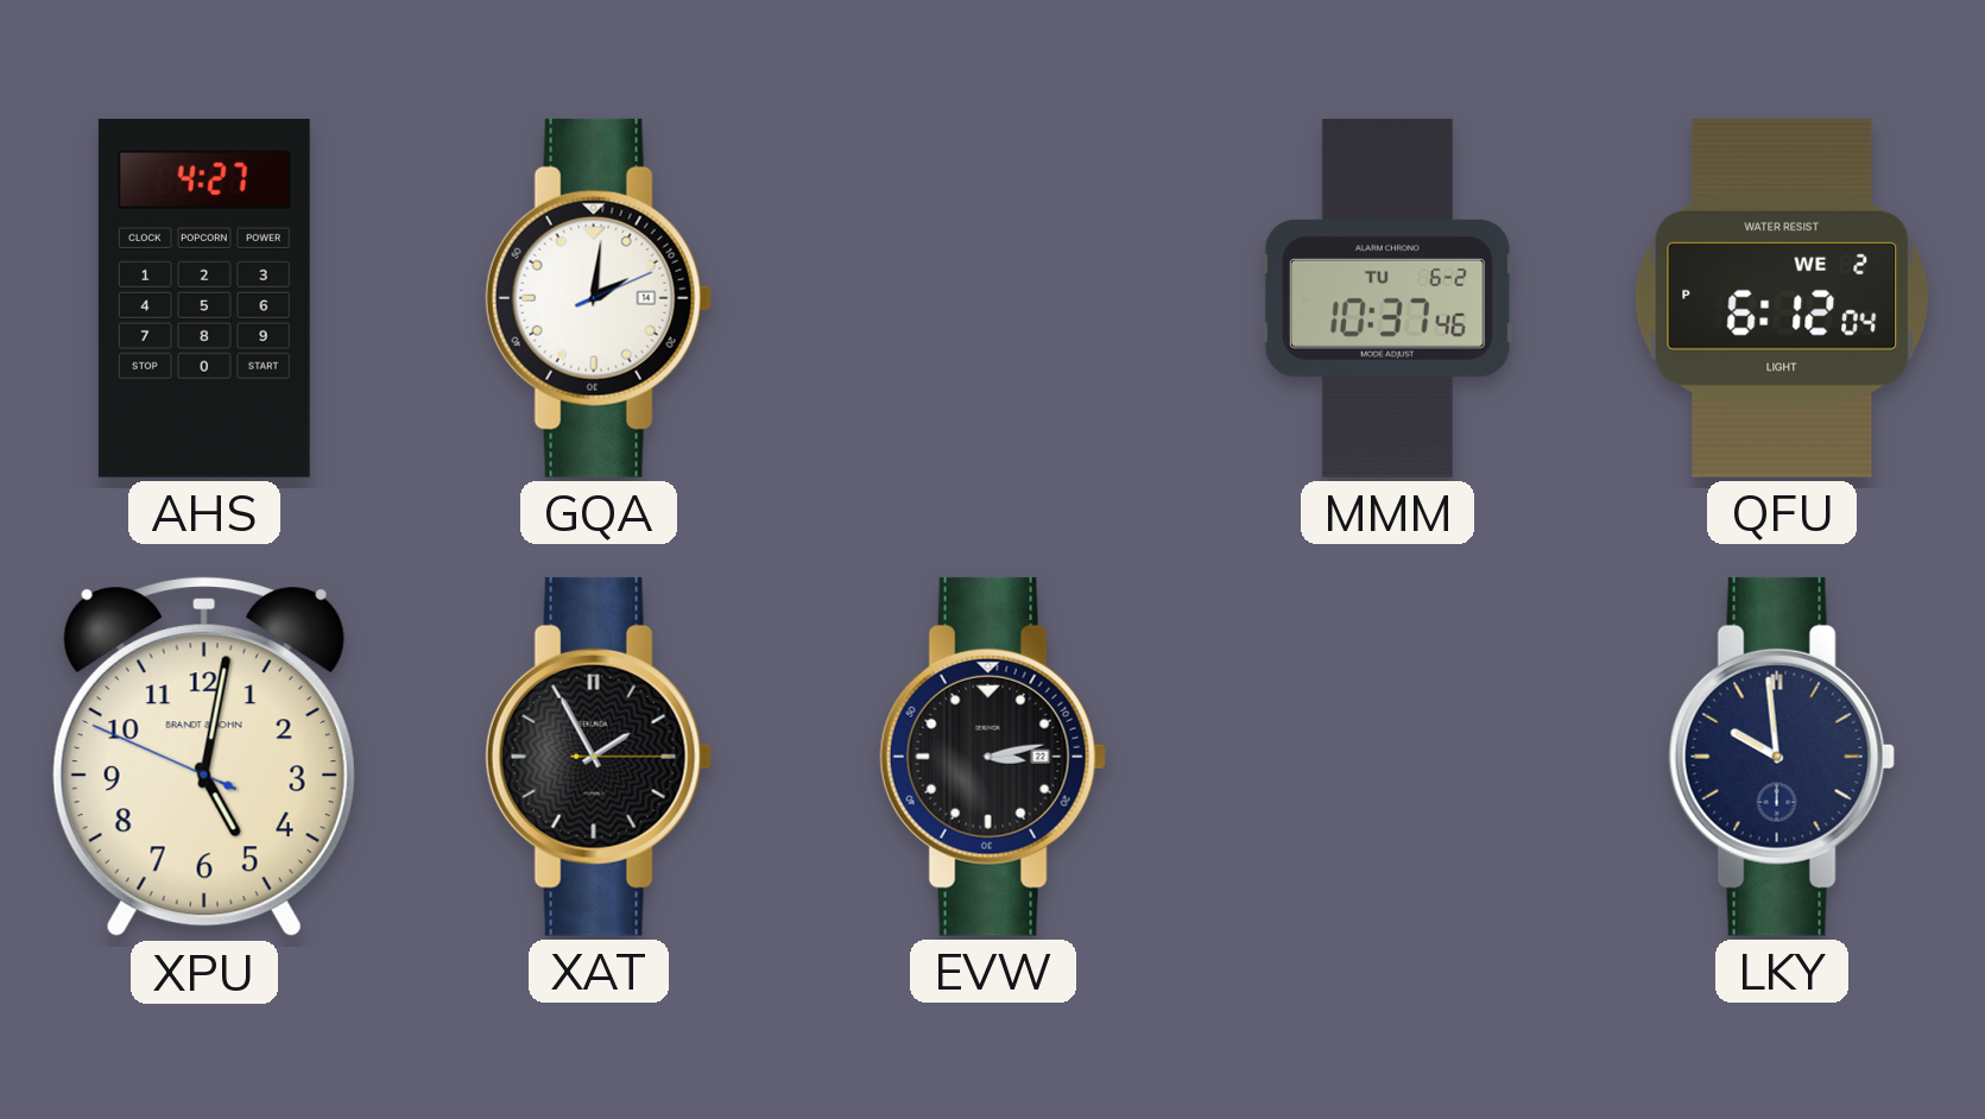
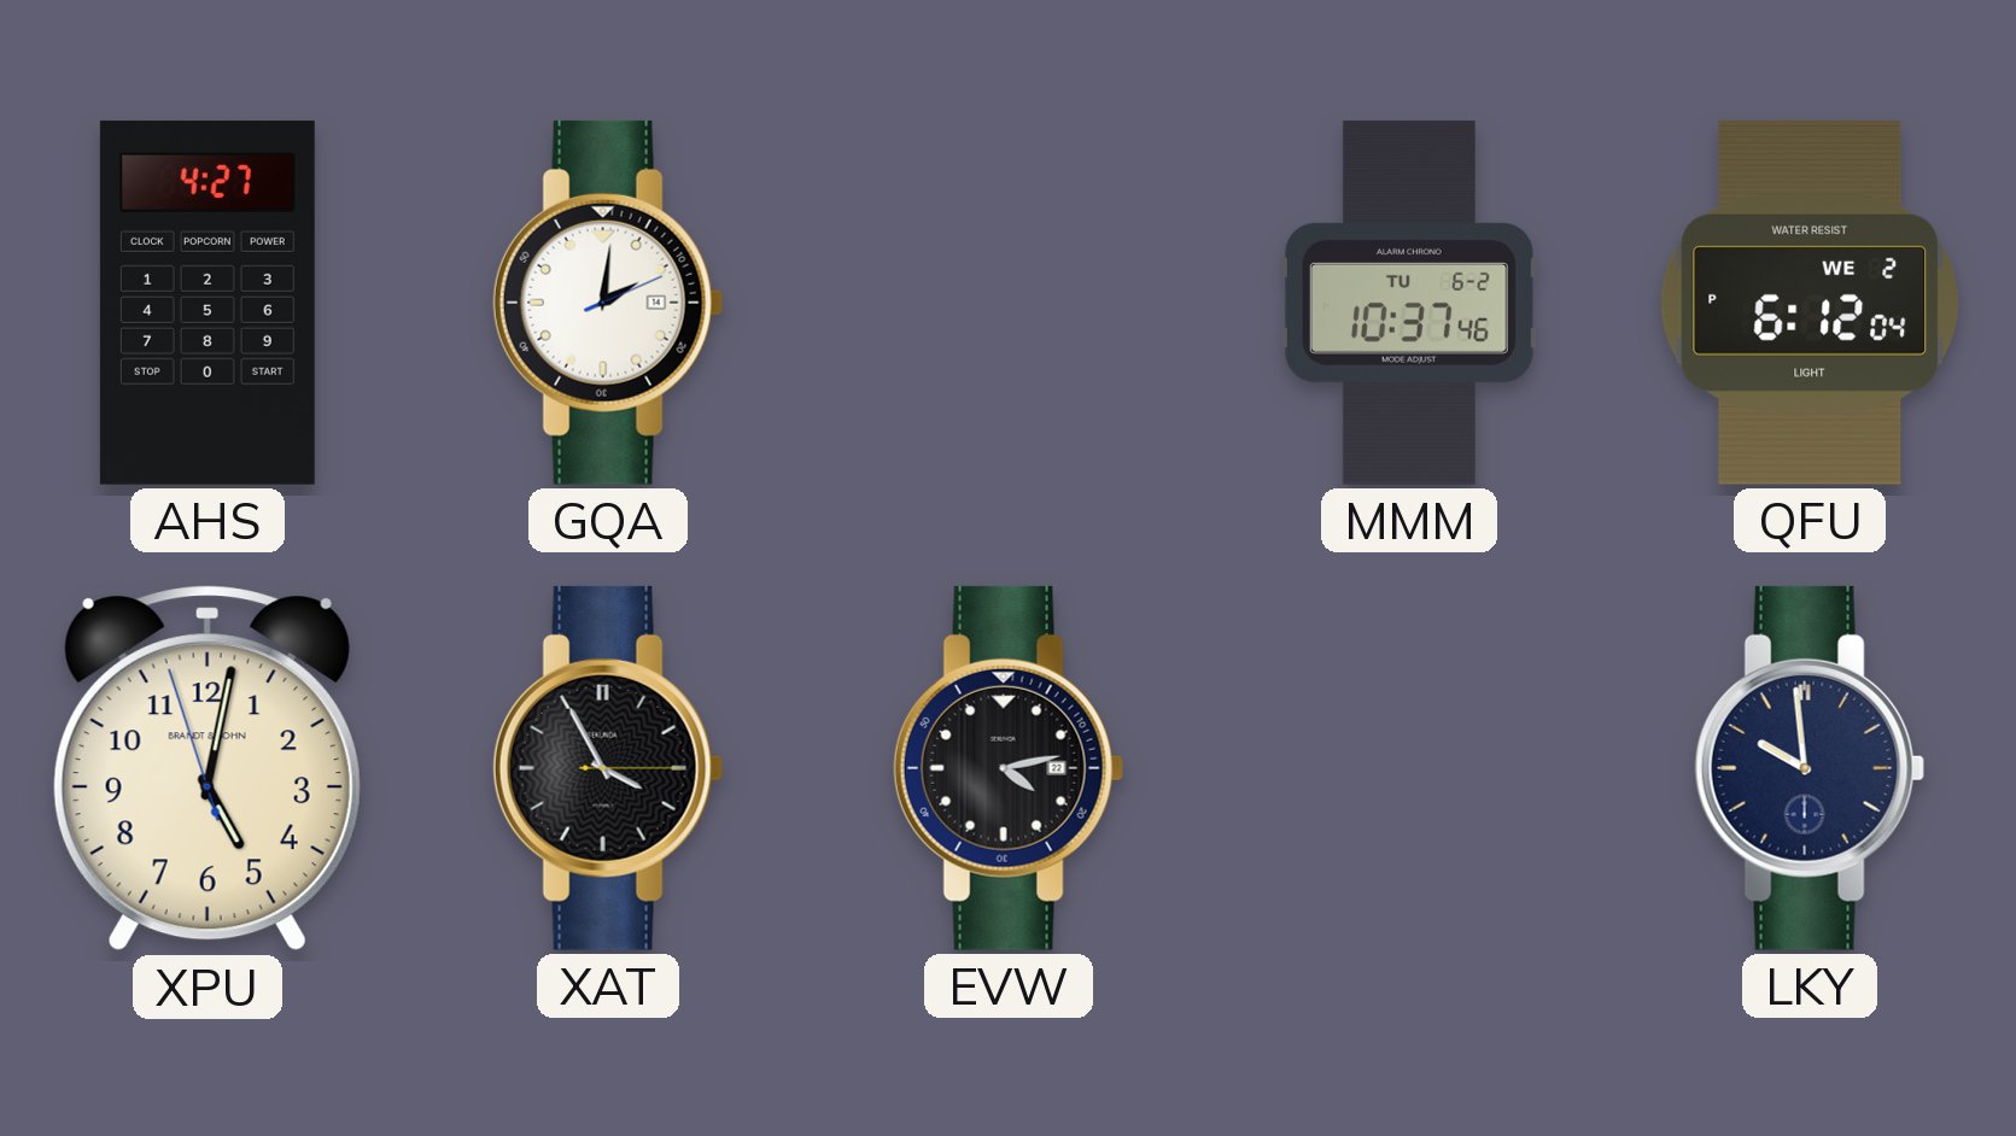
XPU: 5:01:49 -> 5:01:57 (208, 768)
XAT: 1:55 -> 3:55 (608, 768)
EVW: 3:13 -> 4:13 (1009, 768)
